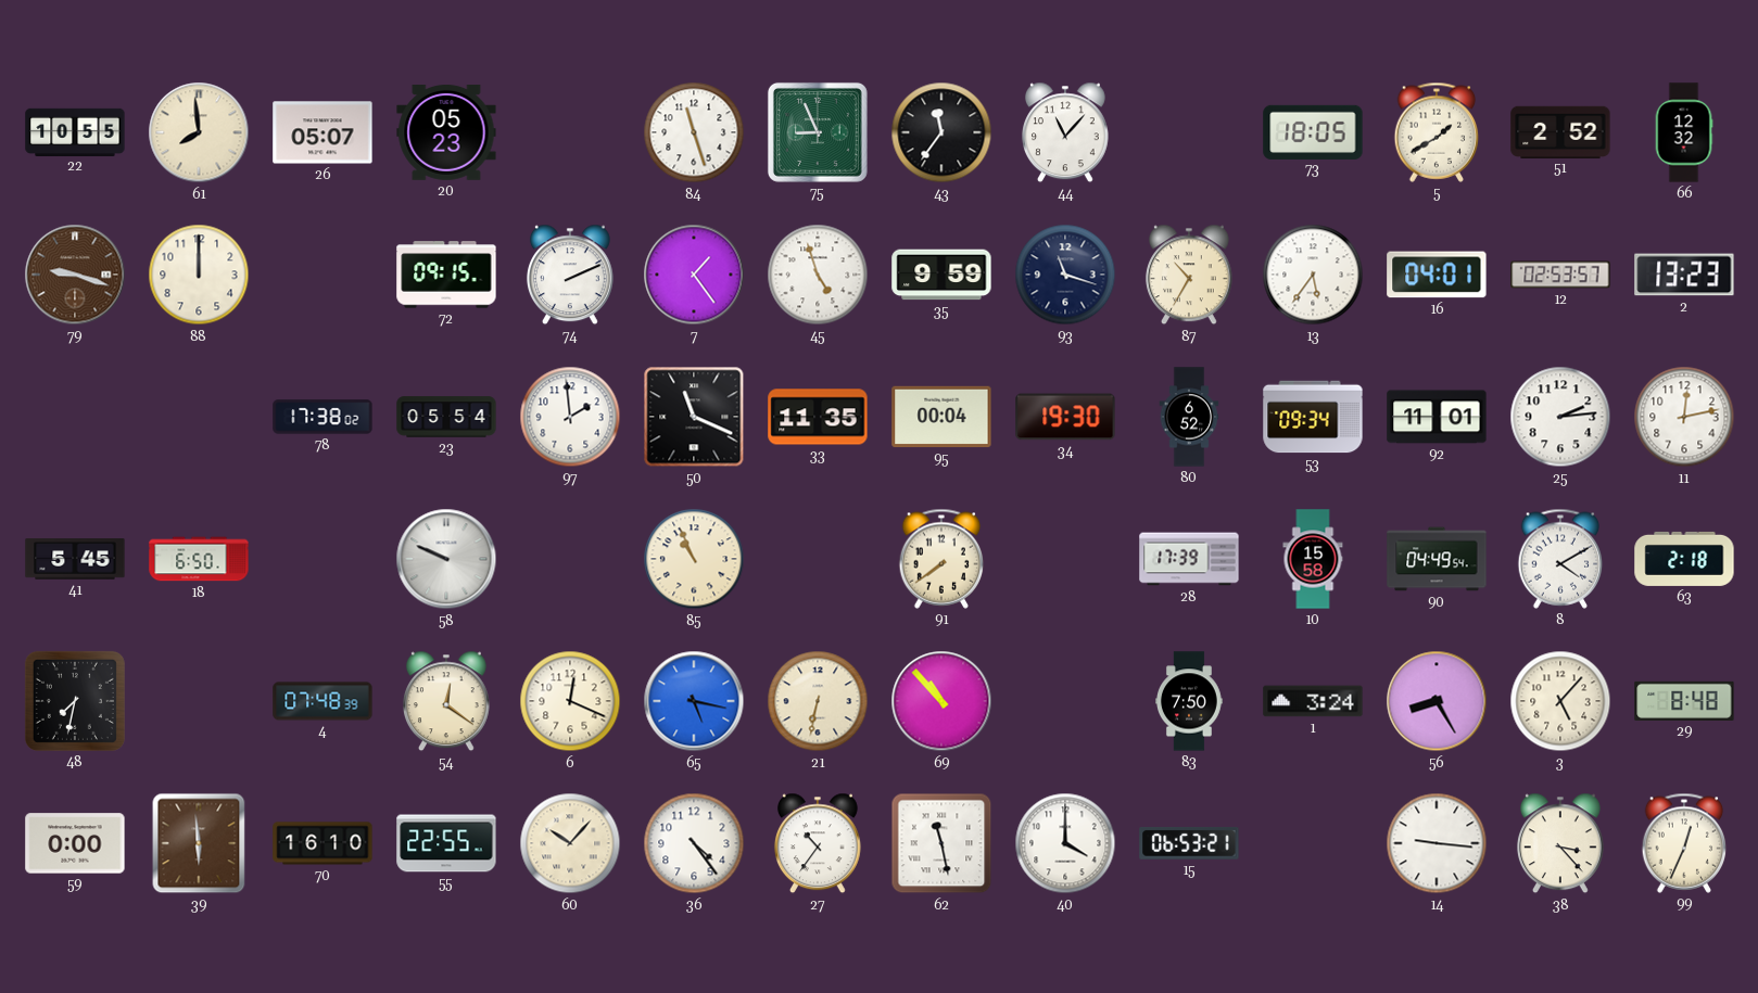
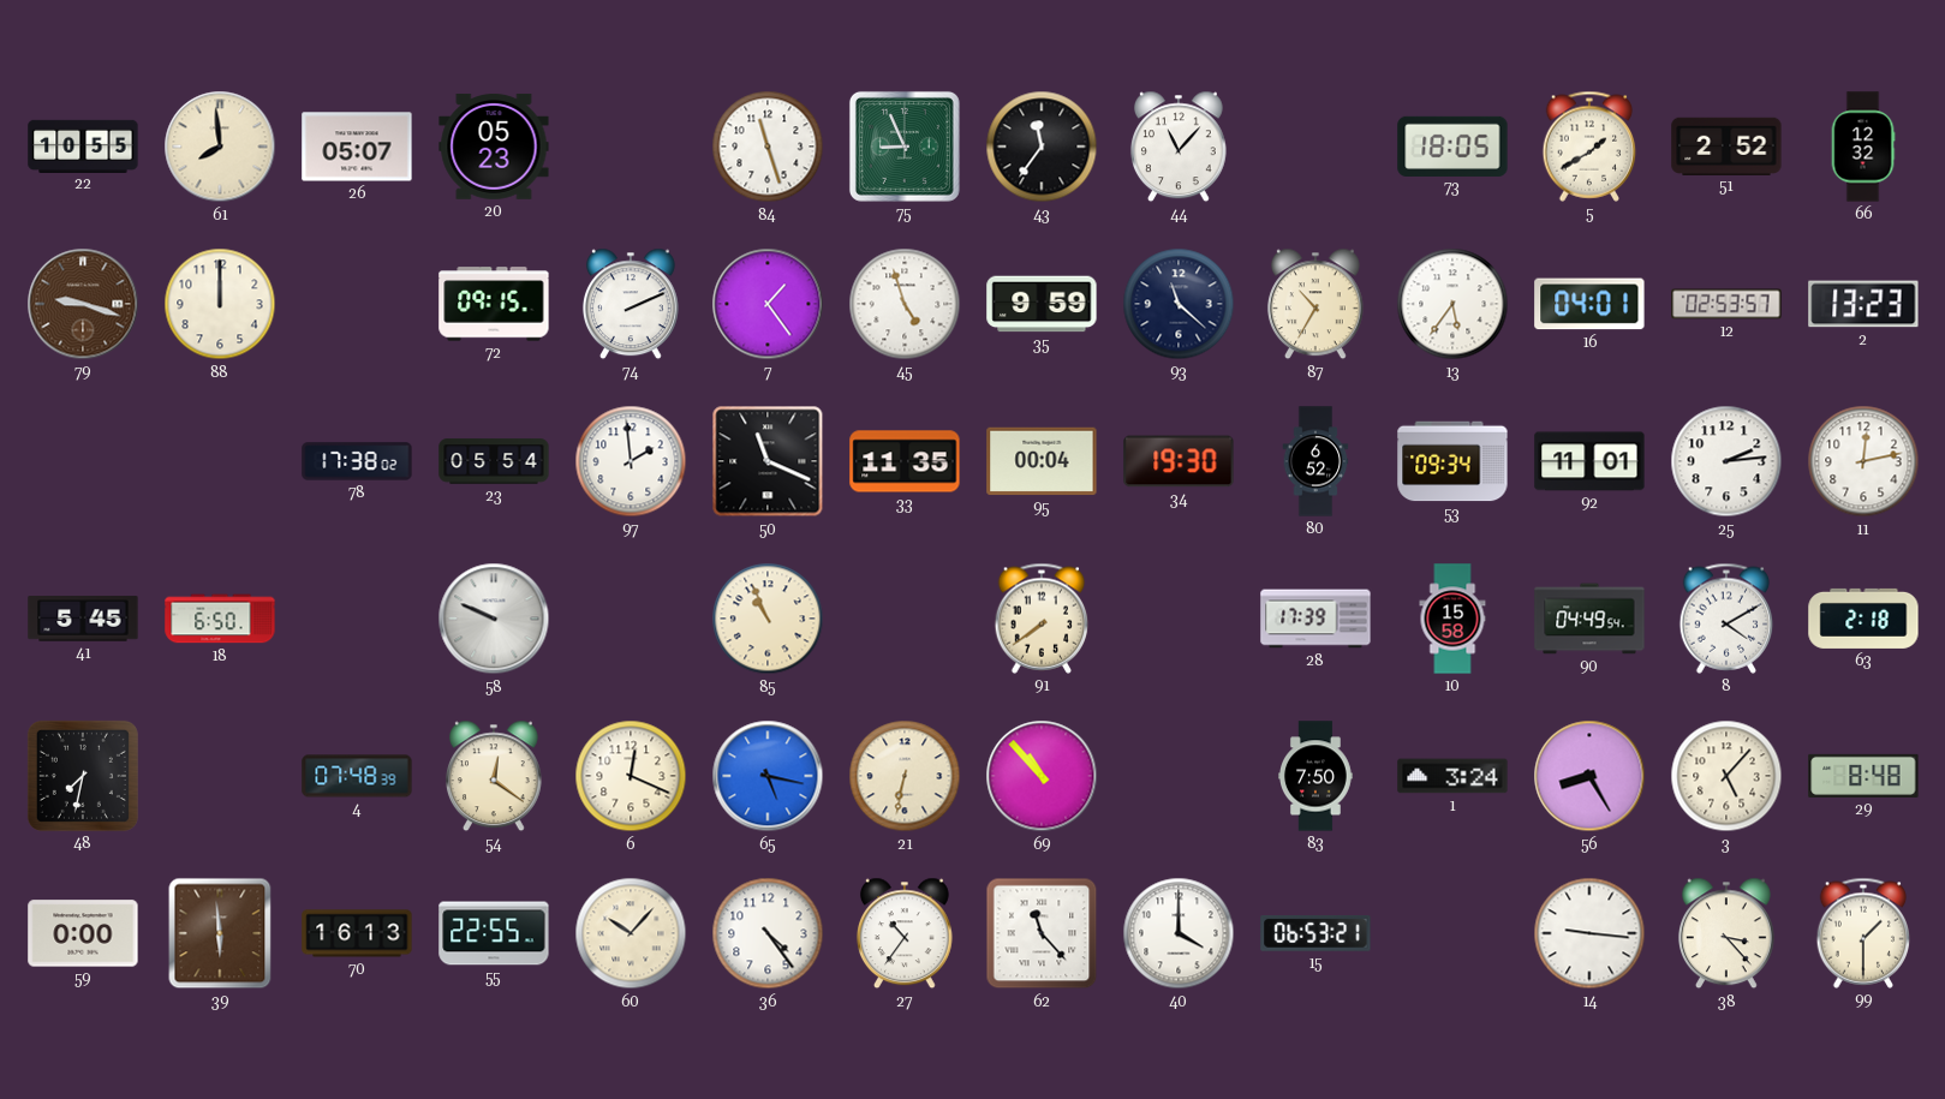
93: 11:18 -> 11:22 (1179, 304)
70: 16:10 -> 16:13 (357, 933)
62: 11:28 -> 11:23 (1042, 933)
99: 12:34 -> 1:30 (1863, 933)
